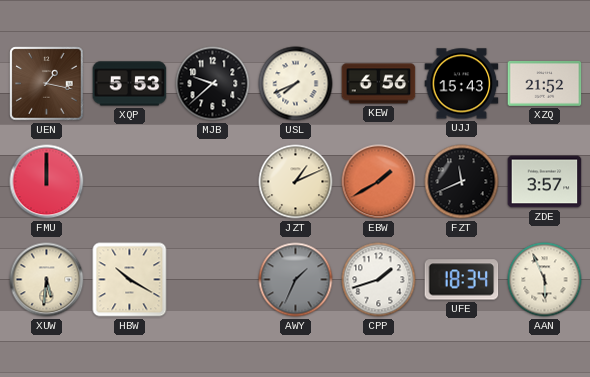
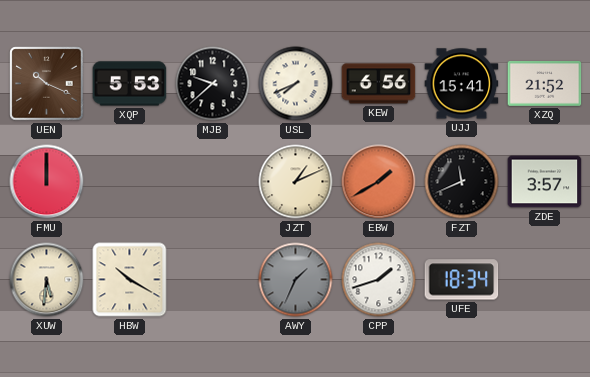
UEN: 1:17 -> 10:19 (47, 84)
UJJ: 15:43 -> 15:41 (462, 84)
AAN: 5:56 -> none (545, 280)
